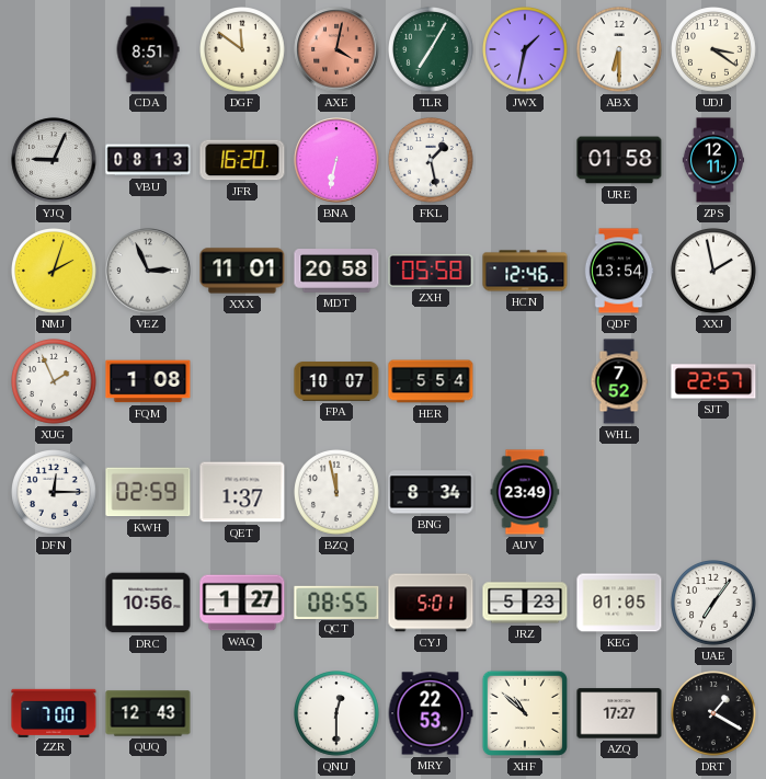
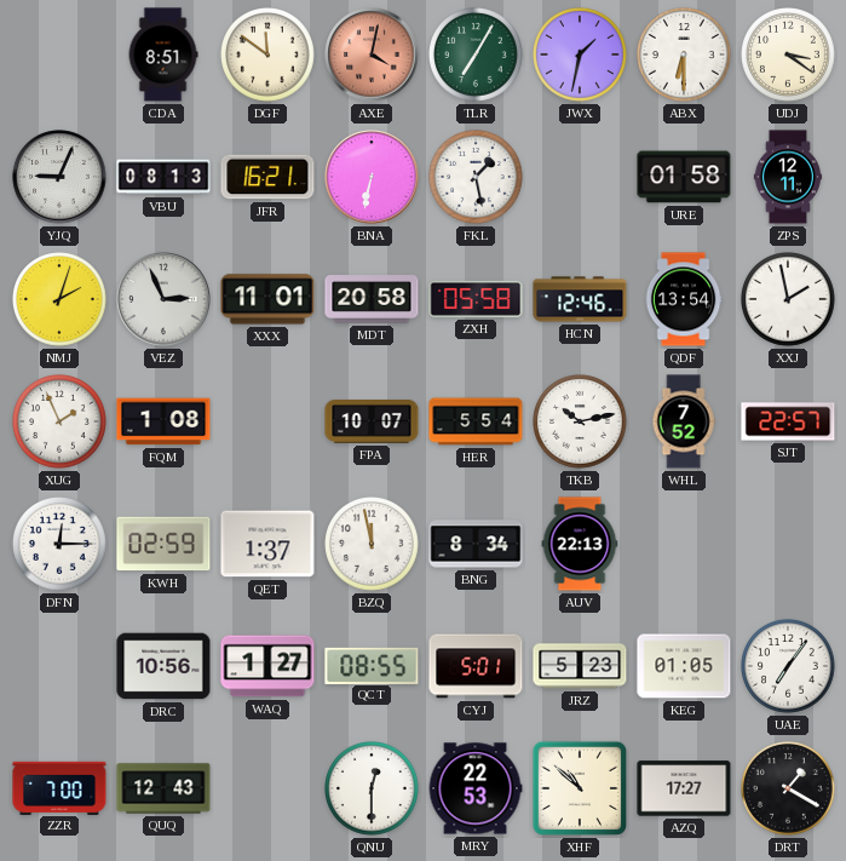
JFR: 16:20 -> 16:21 (267, 177)
TKB: none -> 10:13 (581, 423)
AUV: 23:49 -> 22:13 (580, 544)
